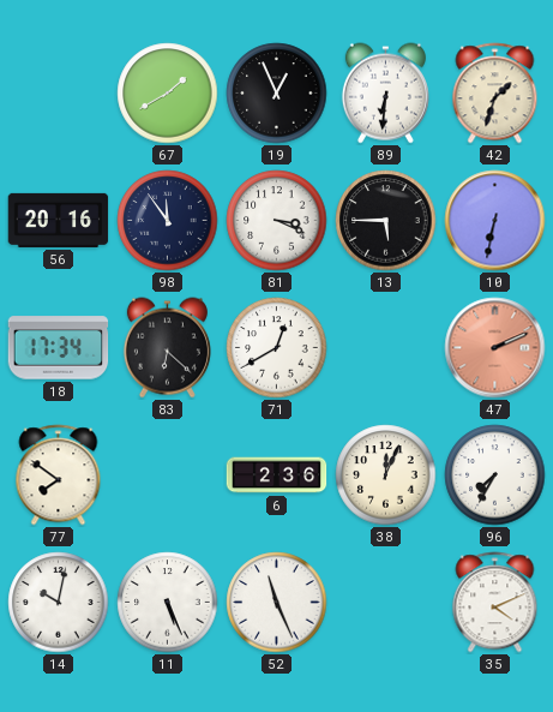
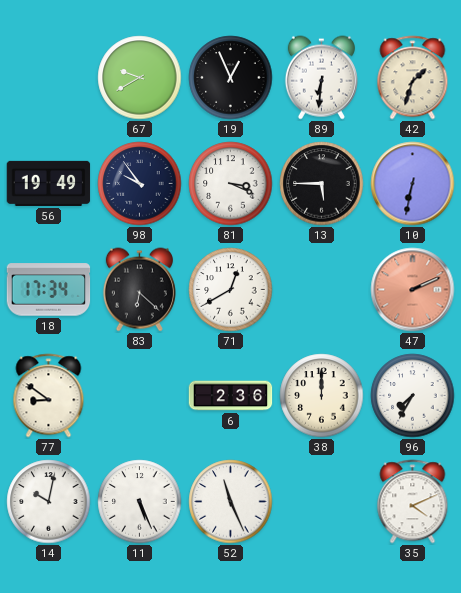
67: 1:40 -> 9:40 (140, 78)
56: 20:16 -> 19:49 (49, 183)
98: 11:54 -> 9:54 (140, 184)
77: 7:51 -> 8:51 (49, 396)
38: 12:04 -> 12:00 (322, 396)
